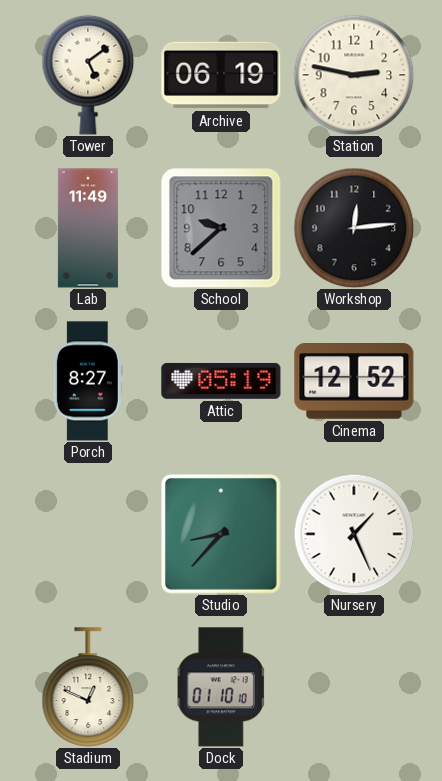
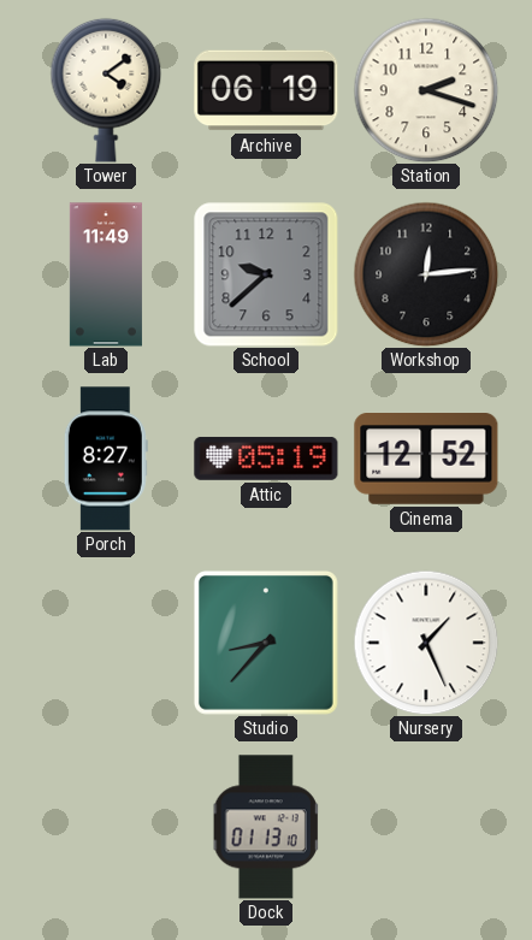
Tower: 5:09 -> 4:09 (106, 90)
Station: 2:47 -> 2:18 (426, 90)
Stadium: 12:49 -> none (88, 687)
Dock: 01:10 -> 01:13 (266, 827)
